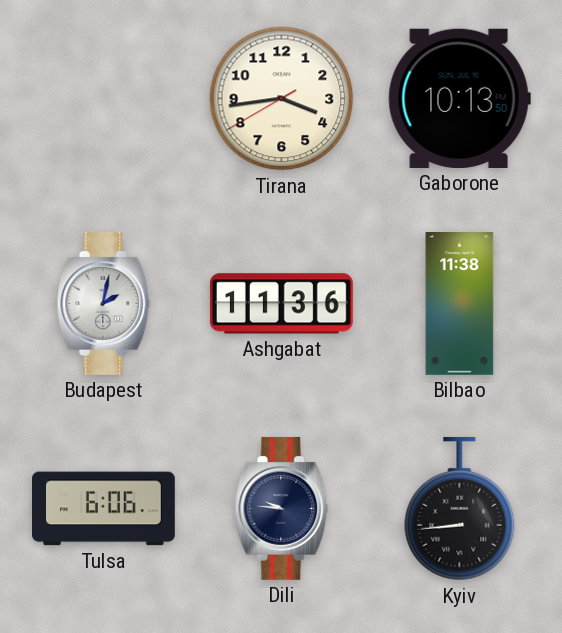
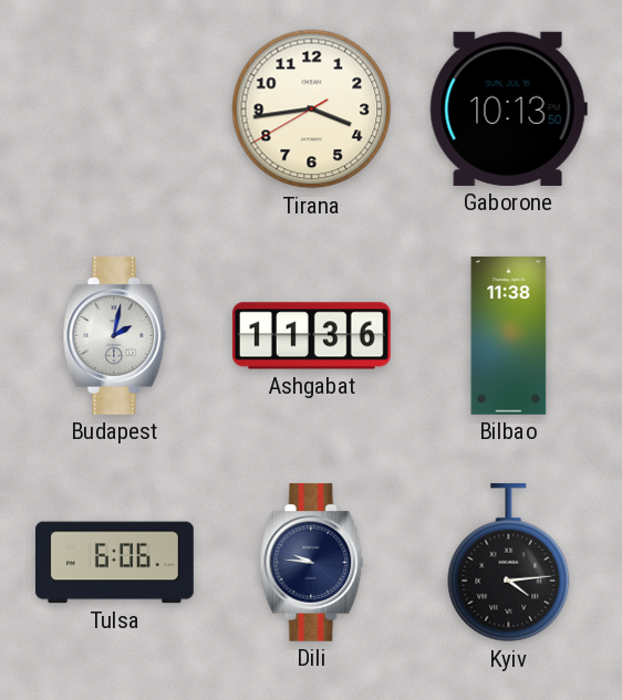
Kyiv: 8:44 -> 4:14 (509, 563)
